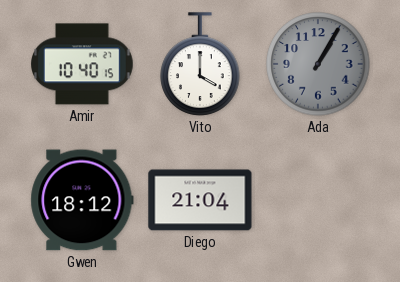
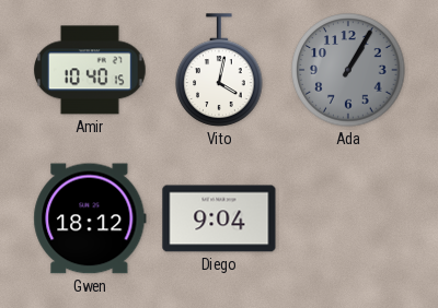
Vito: 4:00 -> 4:02 (219, 70)
Diego: 21:04 -> 9:04 (219, 218)
